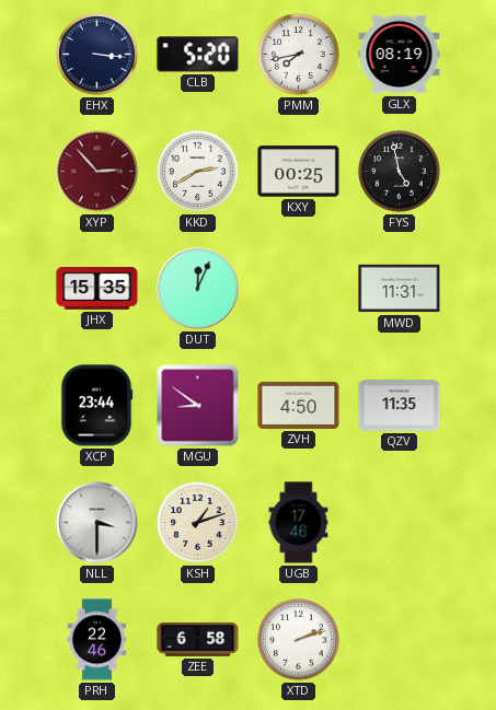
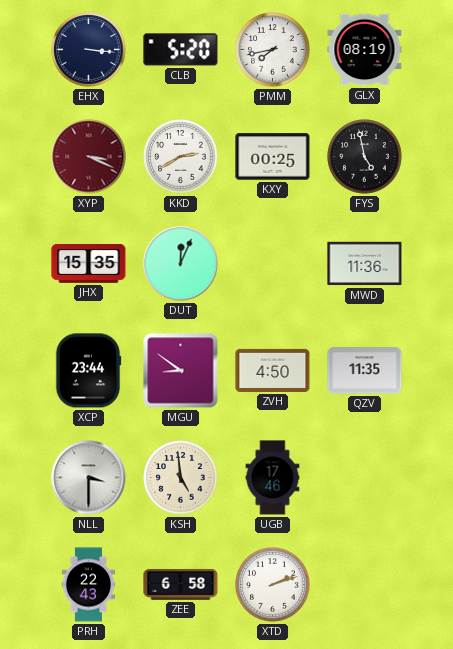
XYP: 2:53 -> 3:19 (89, 157)
MWD: 11:31 -> 11:36 (365, 264)
KSH: 1:12 -> 4:59 (181, 478)
PRH: 22:46 -> 22:43 (89, 585)
